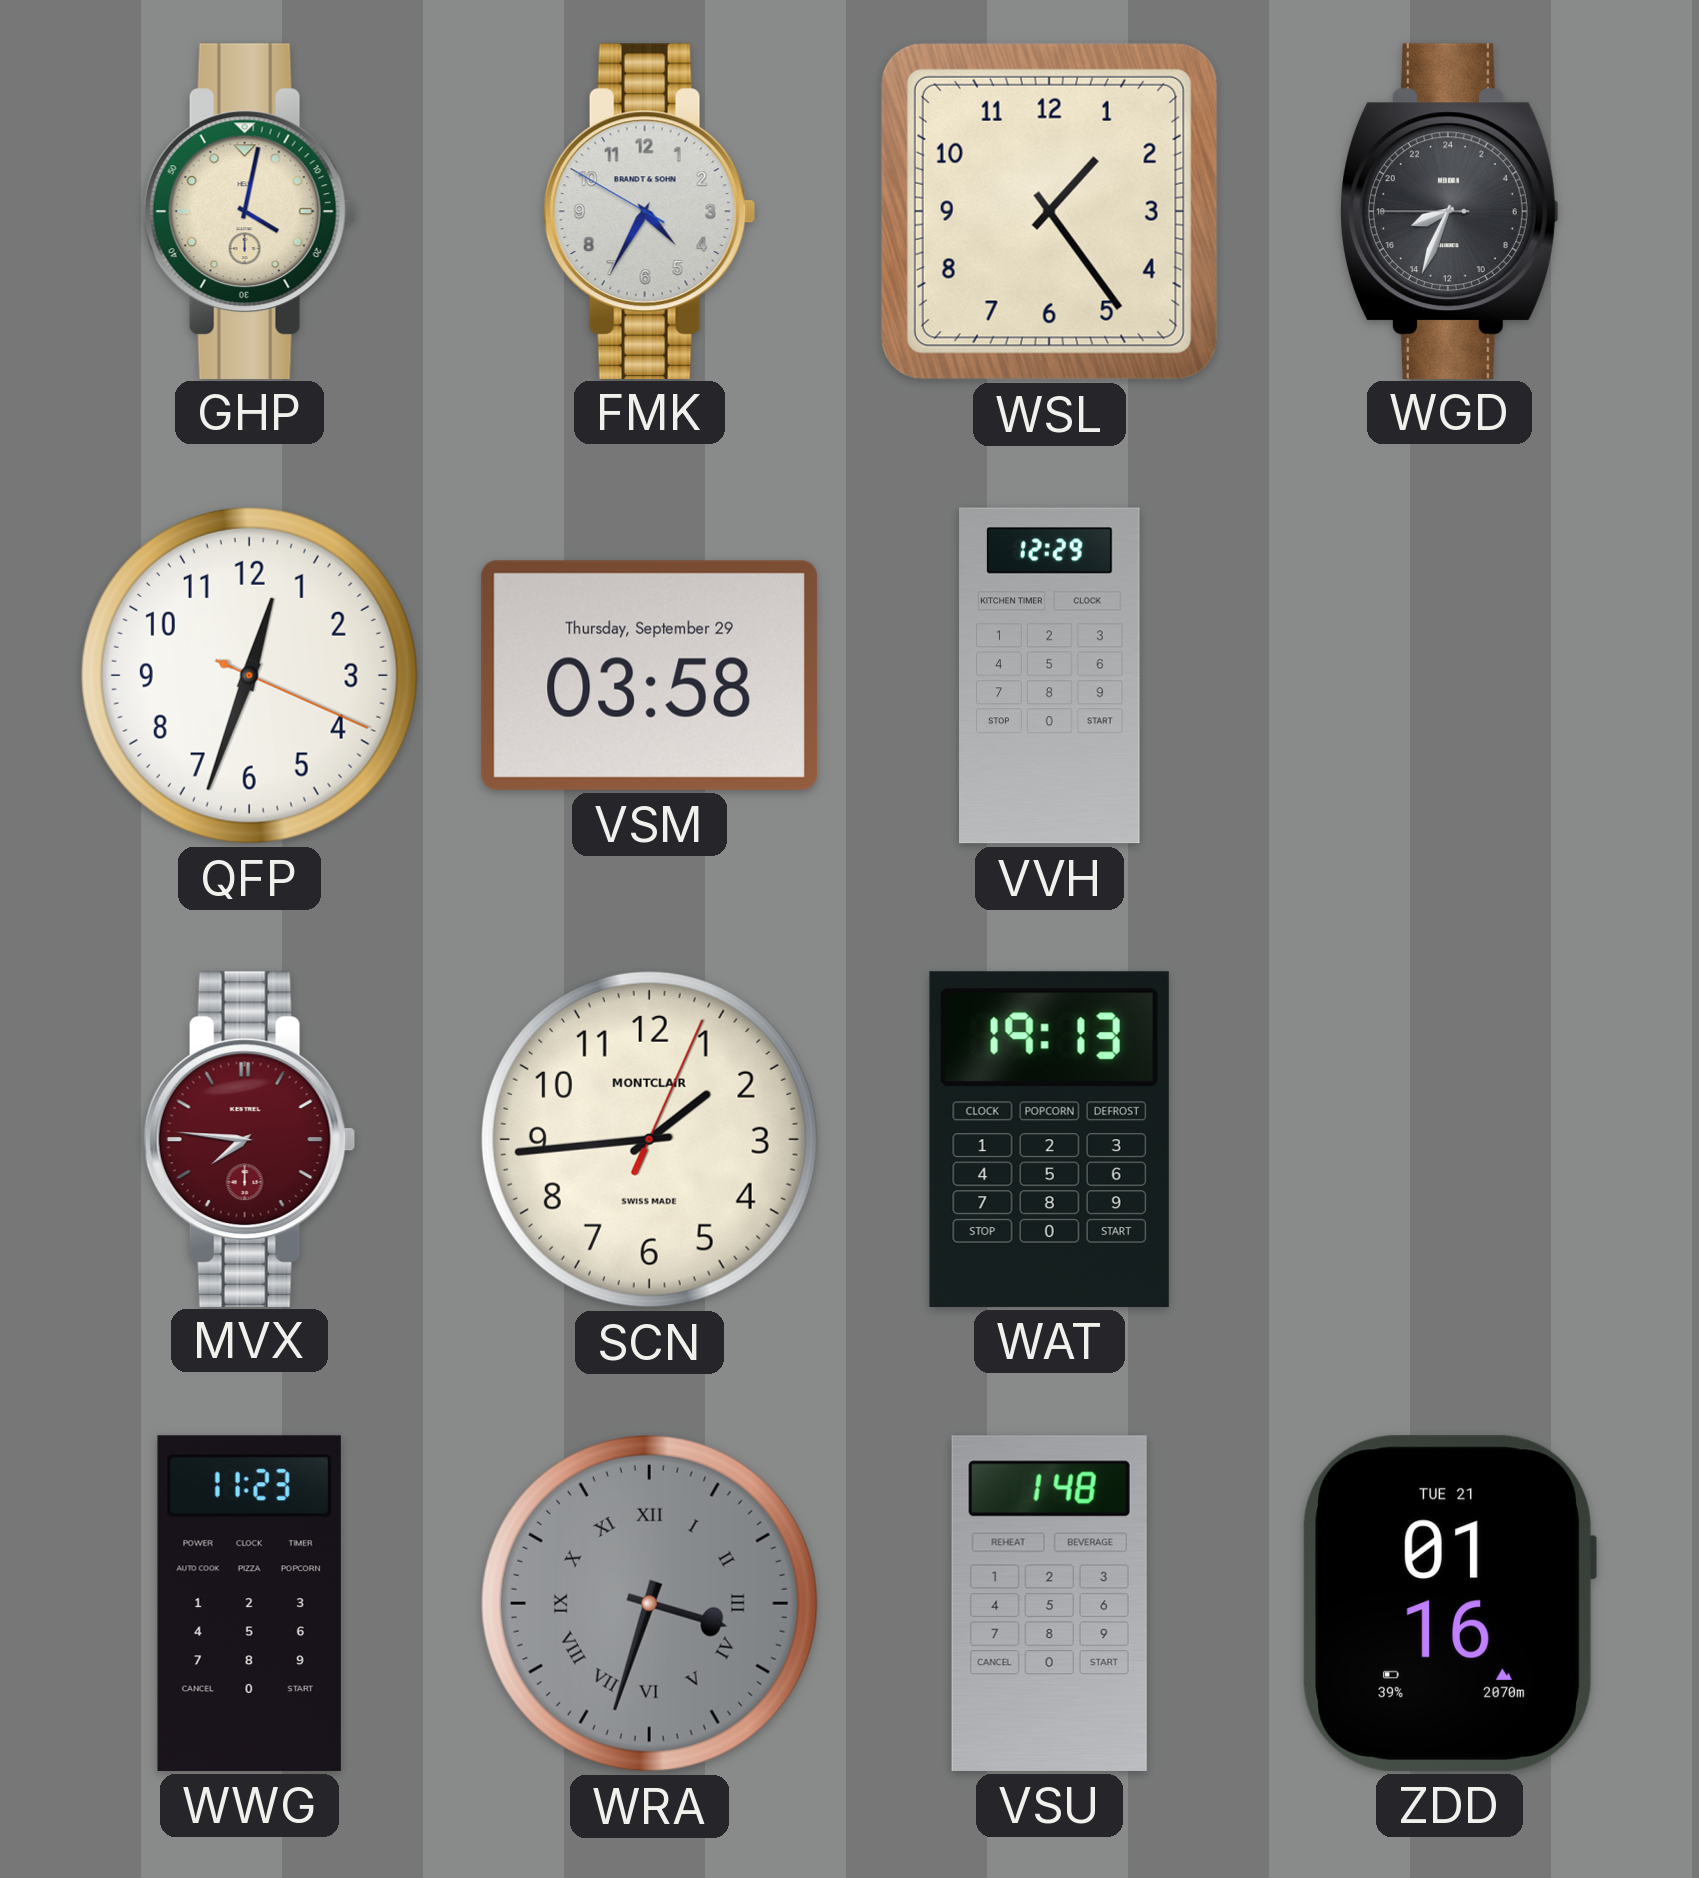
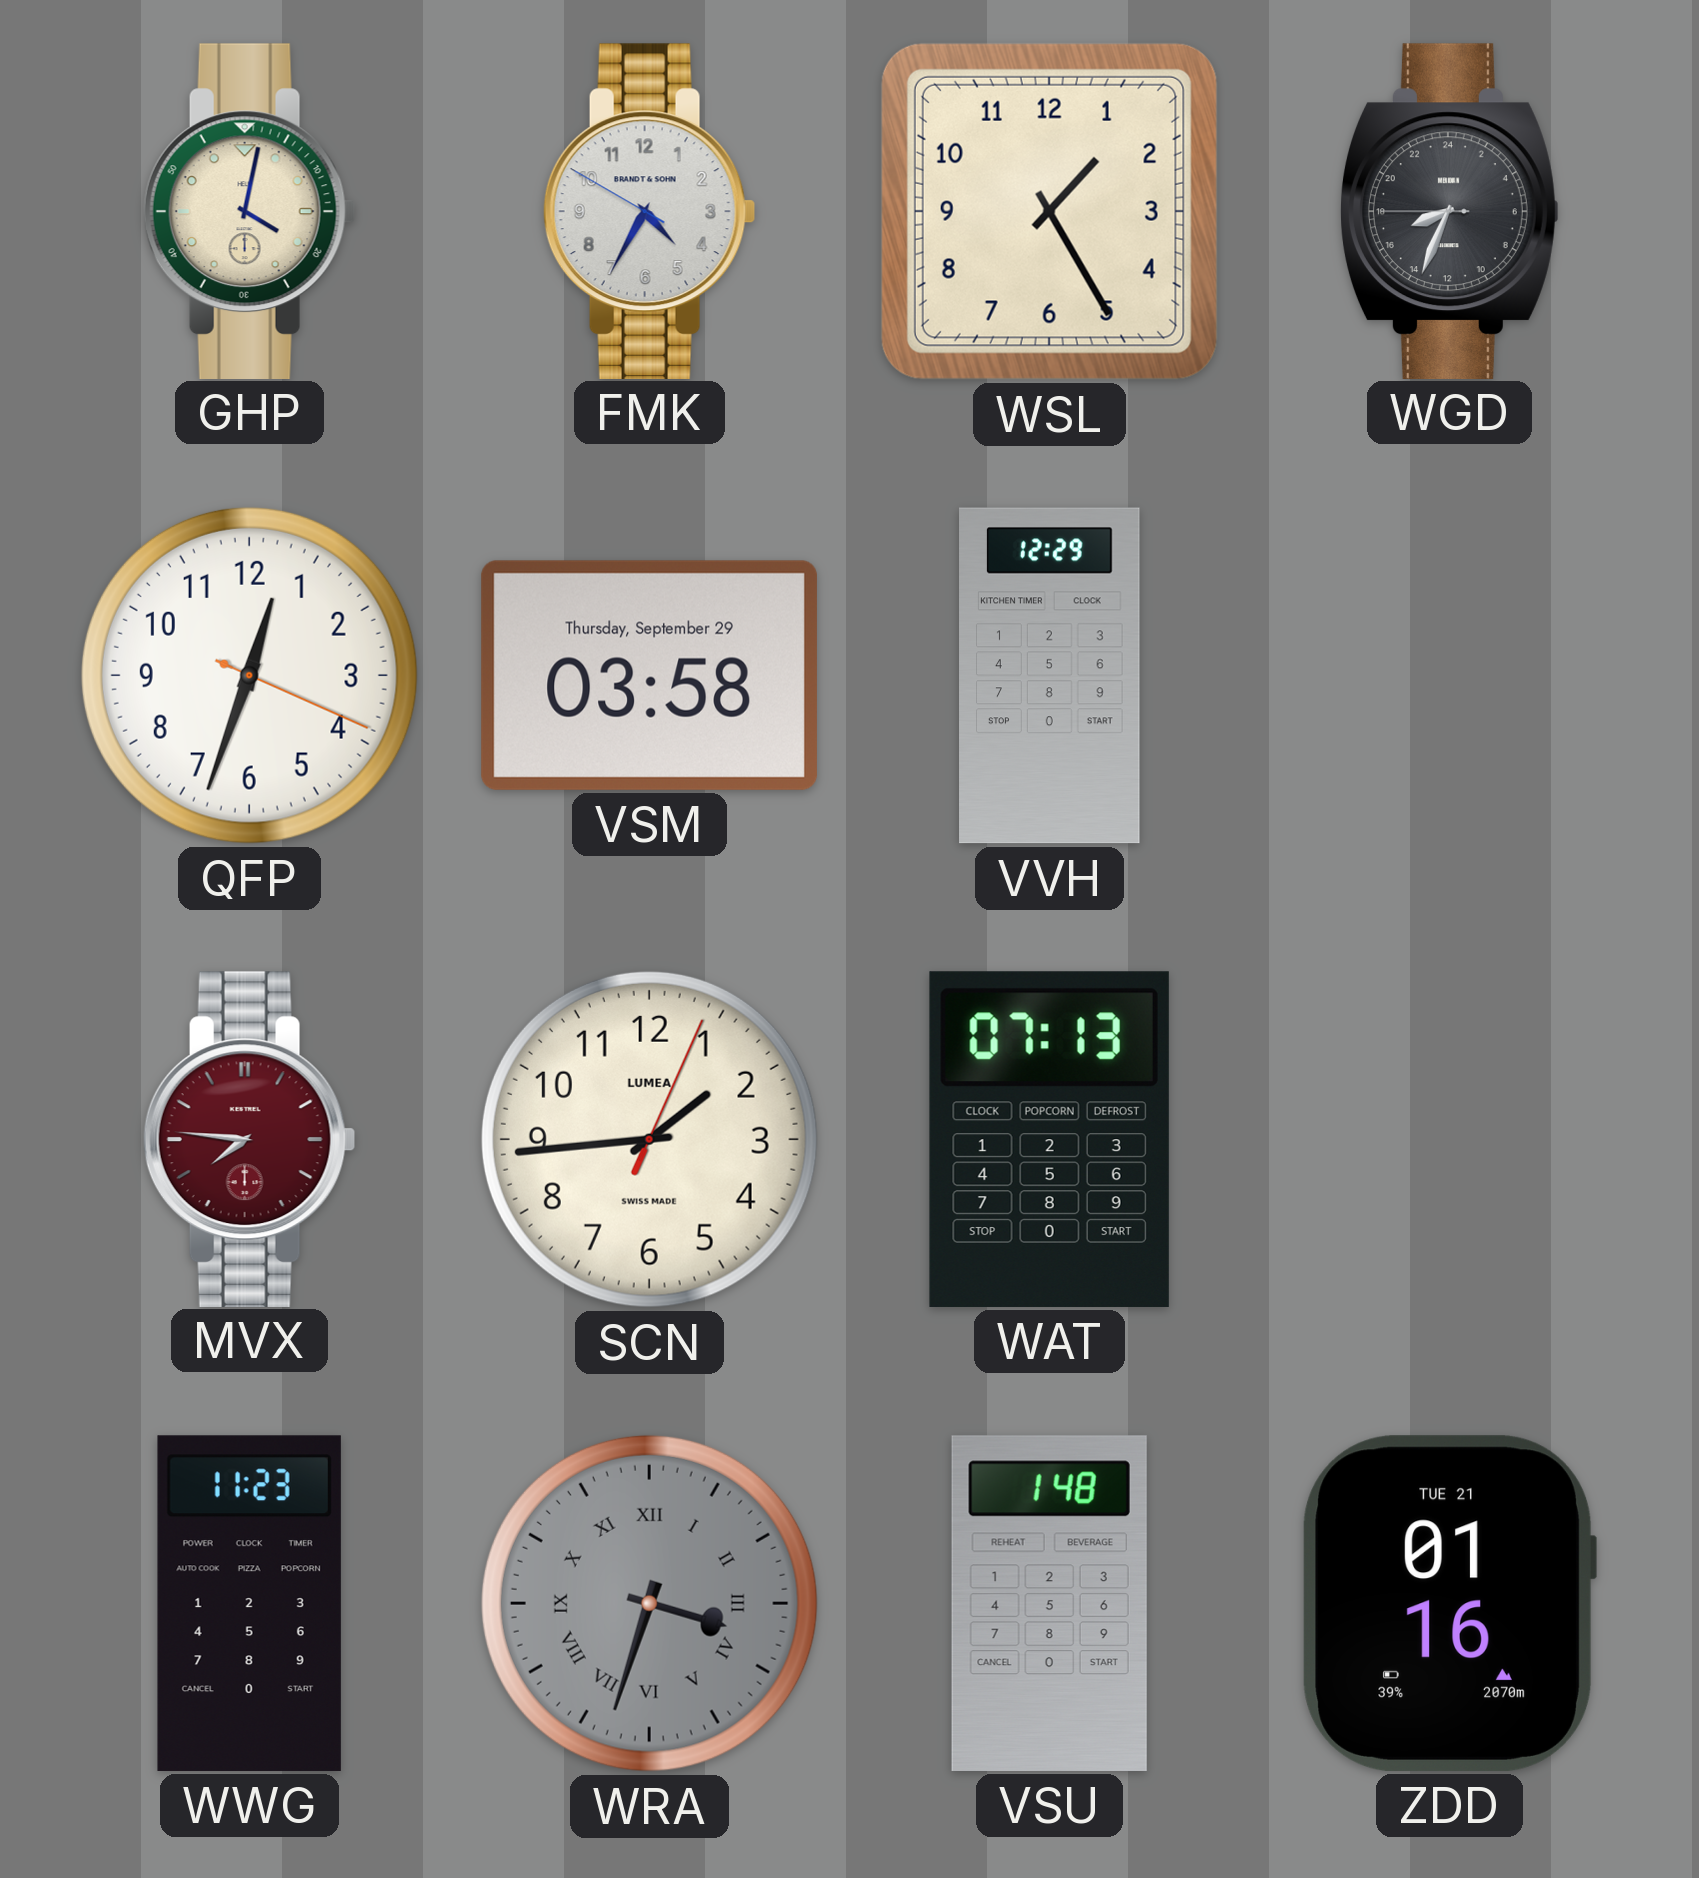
WSL: 1:24 -> 1:25 (1049, 211)
SCN brand: MONTCLAIR -> LUMEA (649, 1139)
WAT: 19:13 -> 07:13 (1049, 1139)
